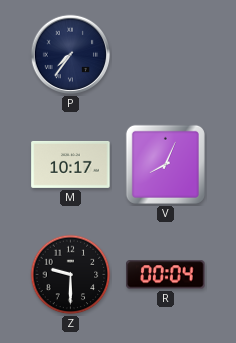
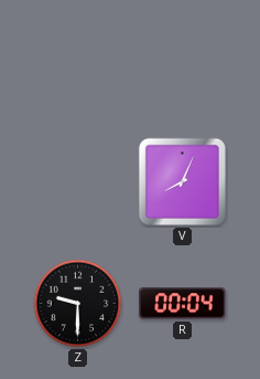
P: 7:36 -> none (71, 55)
M: 10:17 -> none (71, 164)
